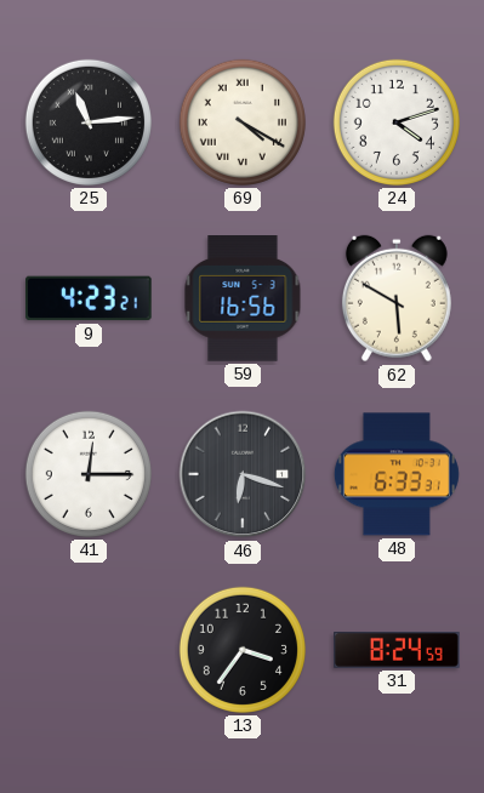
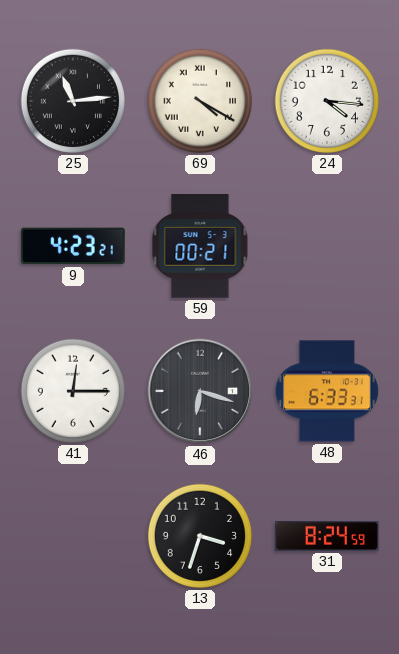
24: 4:12 -> 4:16 (327, 101)
59: 16:56 -> 00:21 (200, 246)
62: 5:50 -> none (397, 298)
13: 3:36 -> 3:33 (200, 536)
